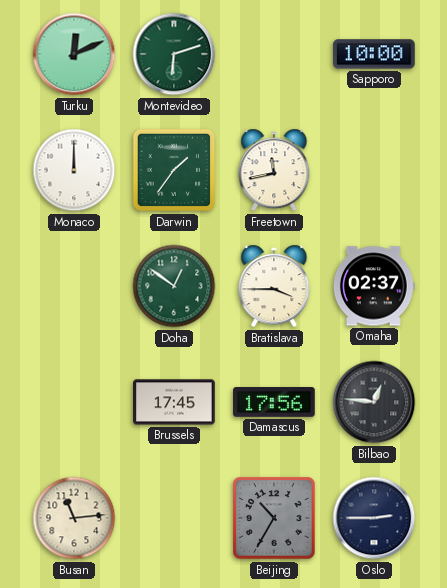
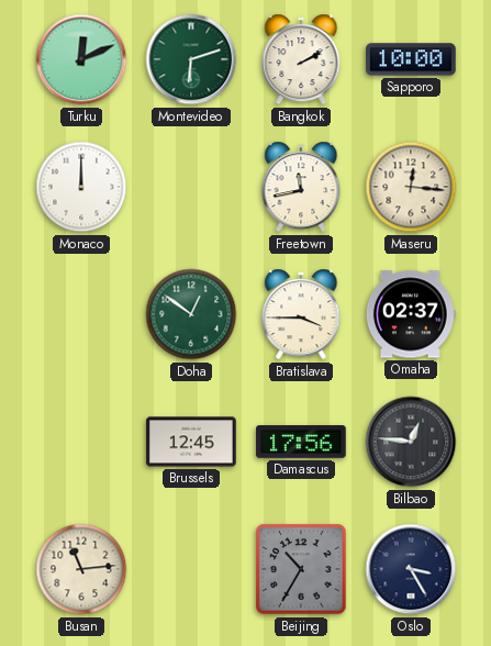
Bangkok: none -> 2:10 (301, 59)
Darwin: 1:36 -> none (174, 170)
Maseru: none -> 12:16 (411, 187)
Brussels: 17:45 -> 12:45 (191, 442)
Oslo: 2:45 -> 3:25 (411, 569)
